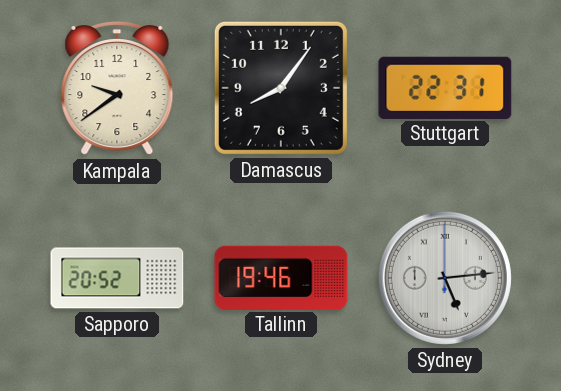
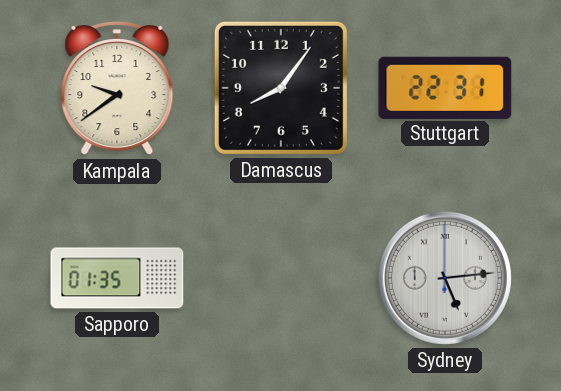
Sapporo: 20:52 -> 01:35 (117, 278)
Tallinn: 19:46 -> none (281, 277)
